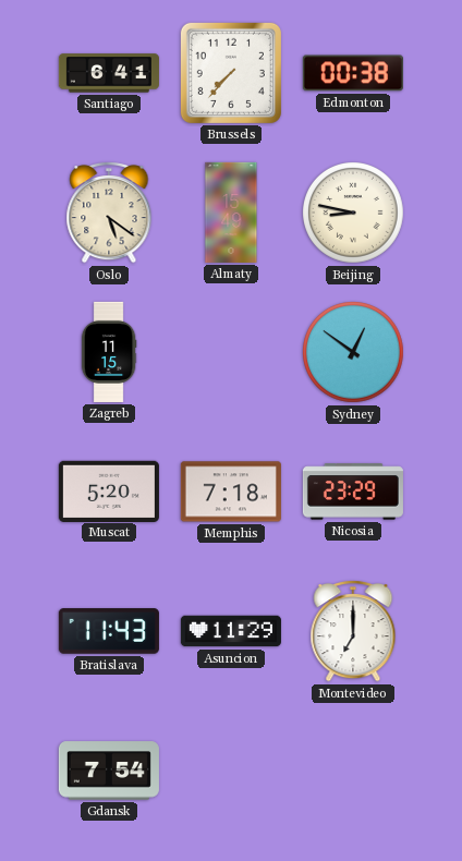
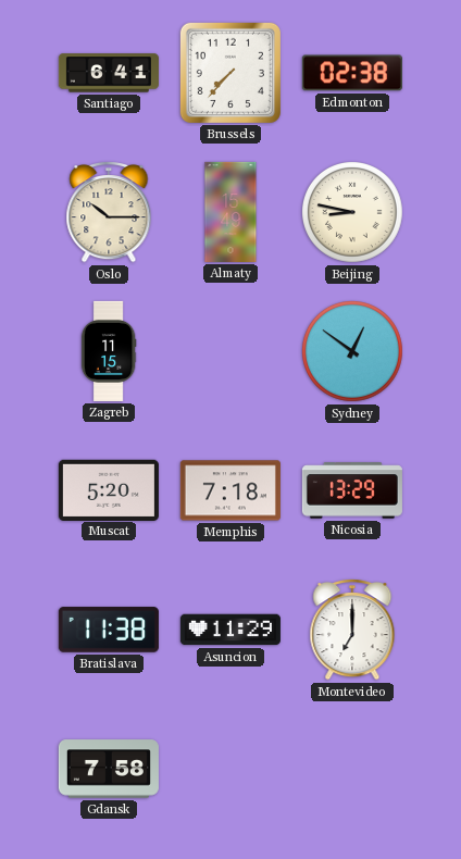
Edmonton: 00:38 -> 02:38 (352, 73)
Oslo: 5:21 -> 10:15 (109, 213)
Nicosia: 23:29 -> 13:29 (352, 490)
Bratislava: 11:43 -> 11:38 (109, 630)
Gdansk: 7:54 -> 7:58 (109, 769)
